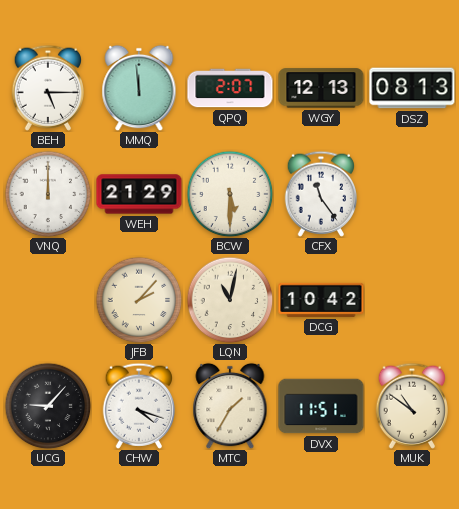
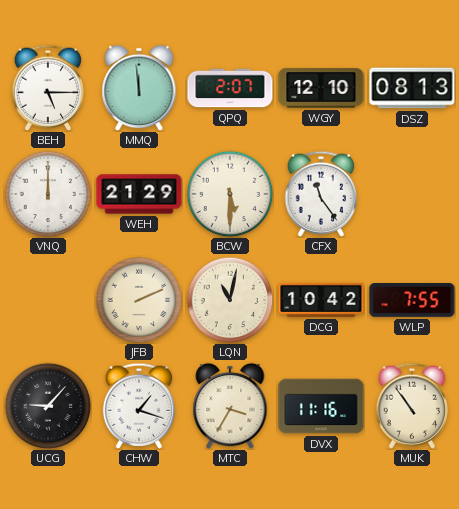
WGY: 12:13 -> 12:10 (321, 88)
JFB: 2:07 -> 2:11 (139, 300)
WLP: none -> 7:55 (412, 301)
CHW: 4:18 -> 1:18 (138, 406)
MTC: 1:35 -> 3:35 (230, 406)
DVX: 11:51 -> 11:16 (321, 406)
MUK: 10:51 -> 10:54 (411, 406)
